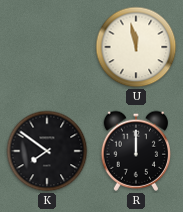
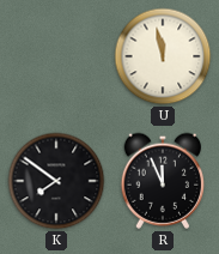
R: 12:00 -> 11:56 (162, 181)
